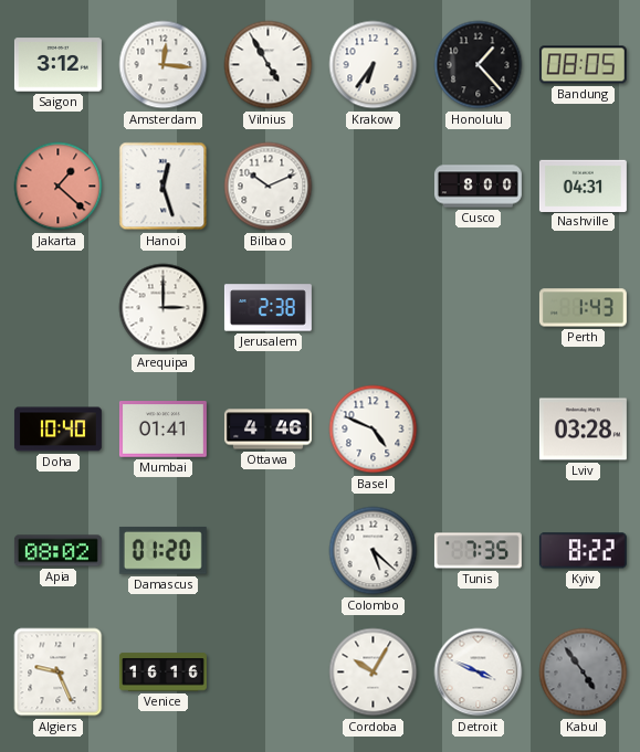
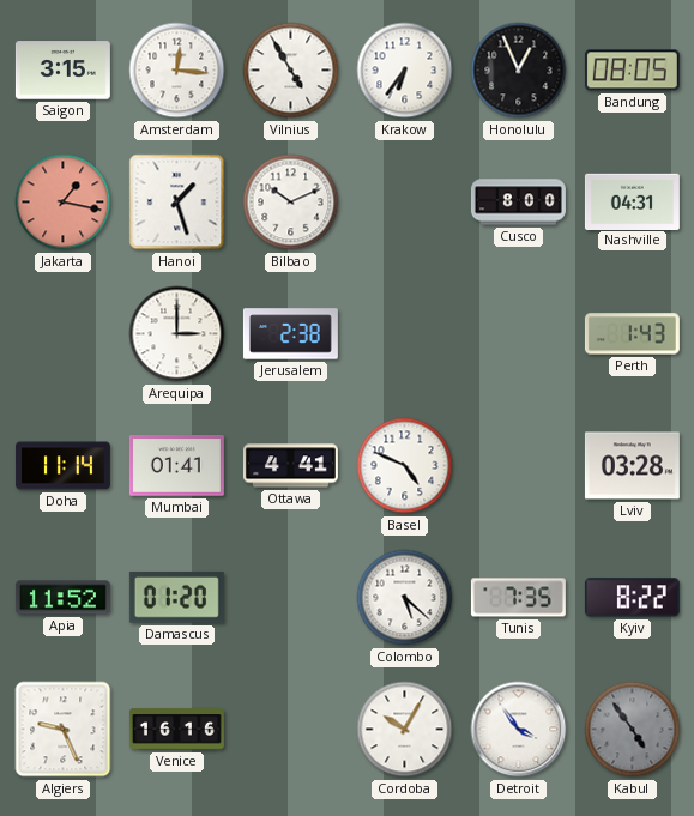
Saigon: 3:12 -> 3:15 (62, 71)
Honolulu: 1:23 -> 12:56 (519, 71)
Jakarta: 1:22 -> 1:17 (64, 203)
Hanoi: 12:27 -> 1:27 (177, 203)
Doha: 10:40 -> 11:14 (62, 466)
Ottawa: 4:46 -> 4:41 (290, 466)
Apia: 08:02 -> 11:52 (62, 598)
Detroit: 3:49 -> 3:54 (519, 730)
